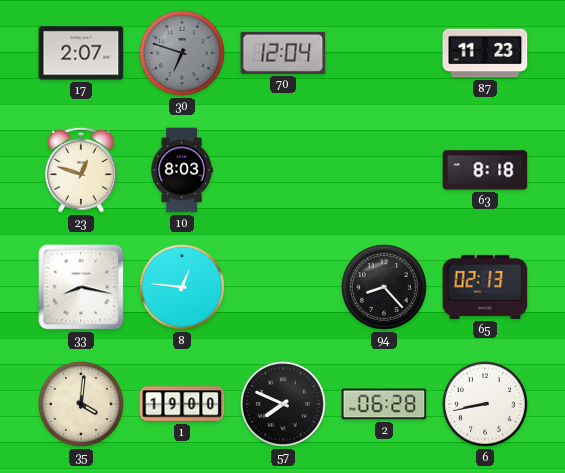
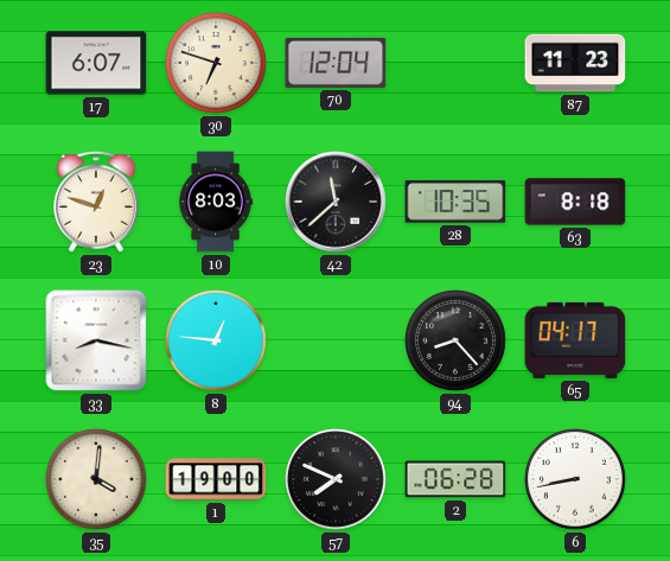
17: 2:07 -> 6:07 (96, 63)
30 dial: grey -> cream (217, 64)
42: none -> 11:38 (336, 202)
28: none -> 10:35 (455, 202)
65: 02:13 -> 04:17 (575, 340)
